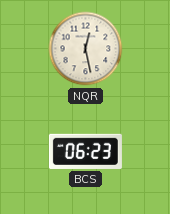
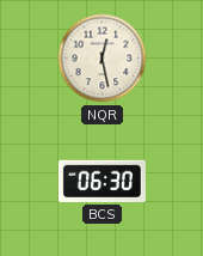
BCS: 06:23 -> 06:30 (101, 181)
